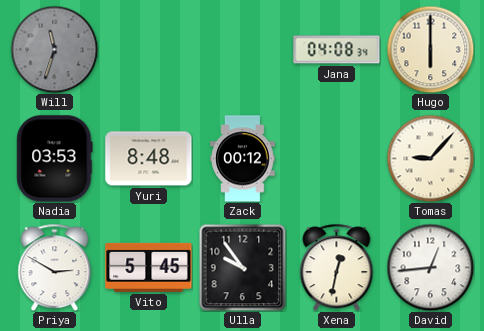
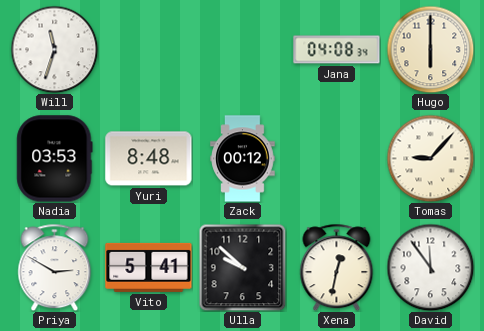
Will dial: grey -> white (54, 49)
Vito: 5:45 -> 5:41 (149, 267)
Ulla: 9:54 -> 9:52 (242, 267)
David: 12:44 -> 11:54 (430, 267)
